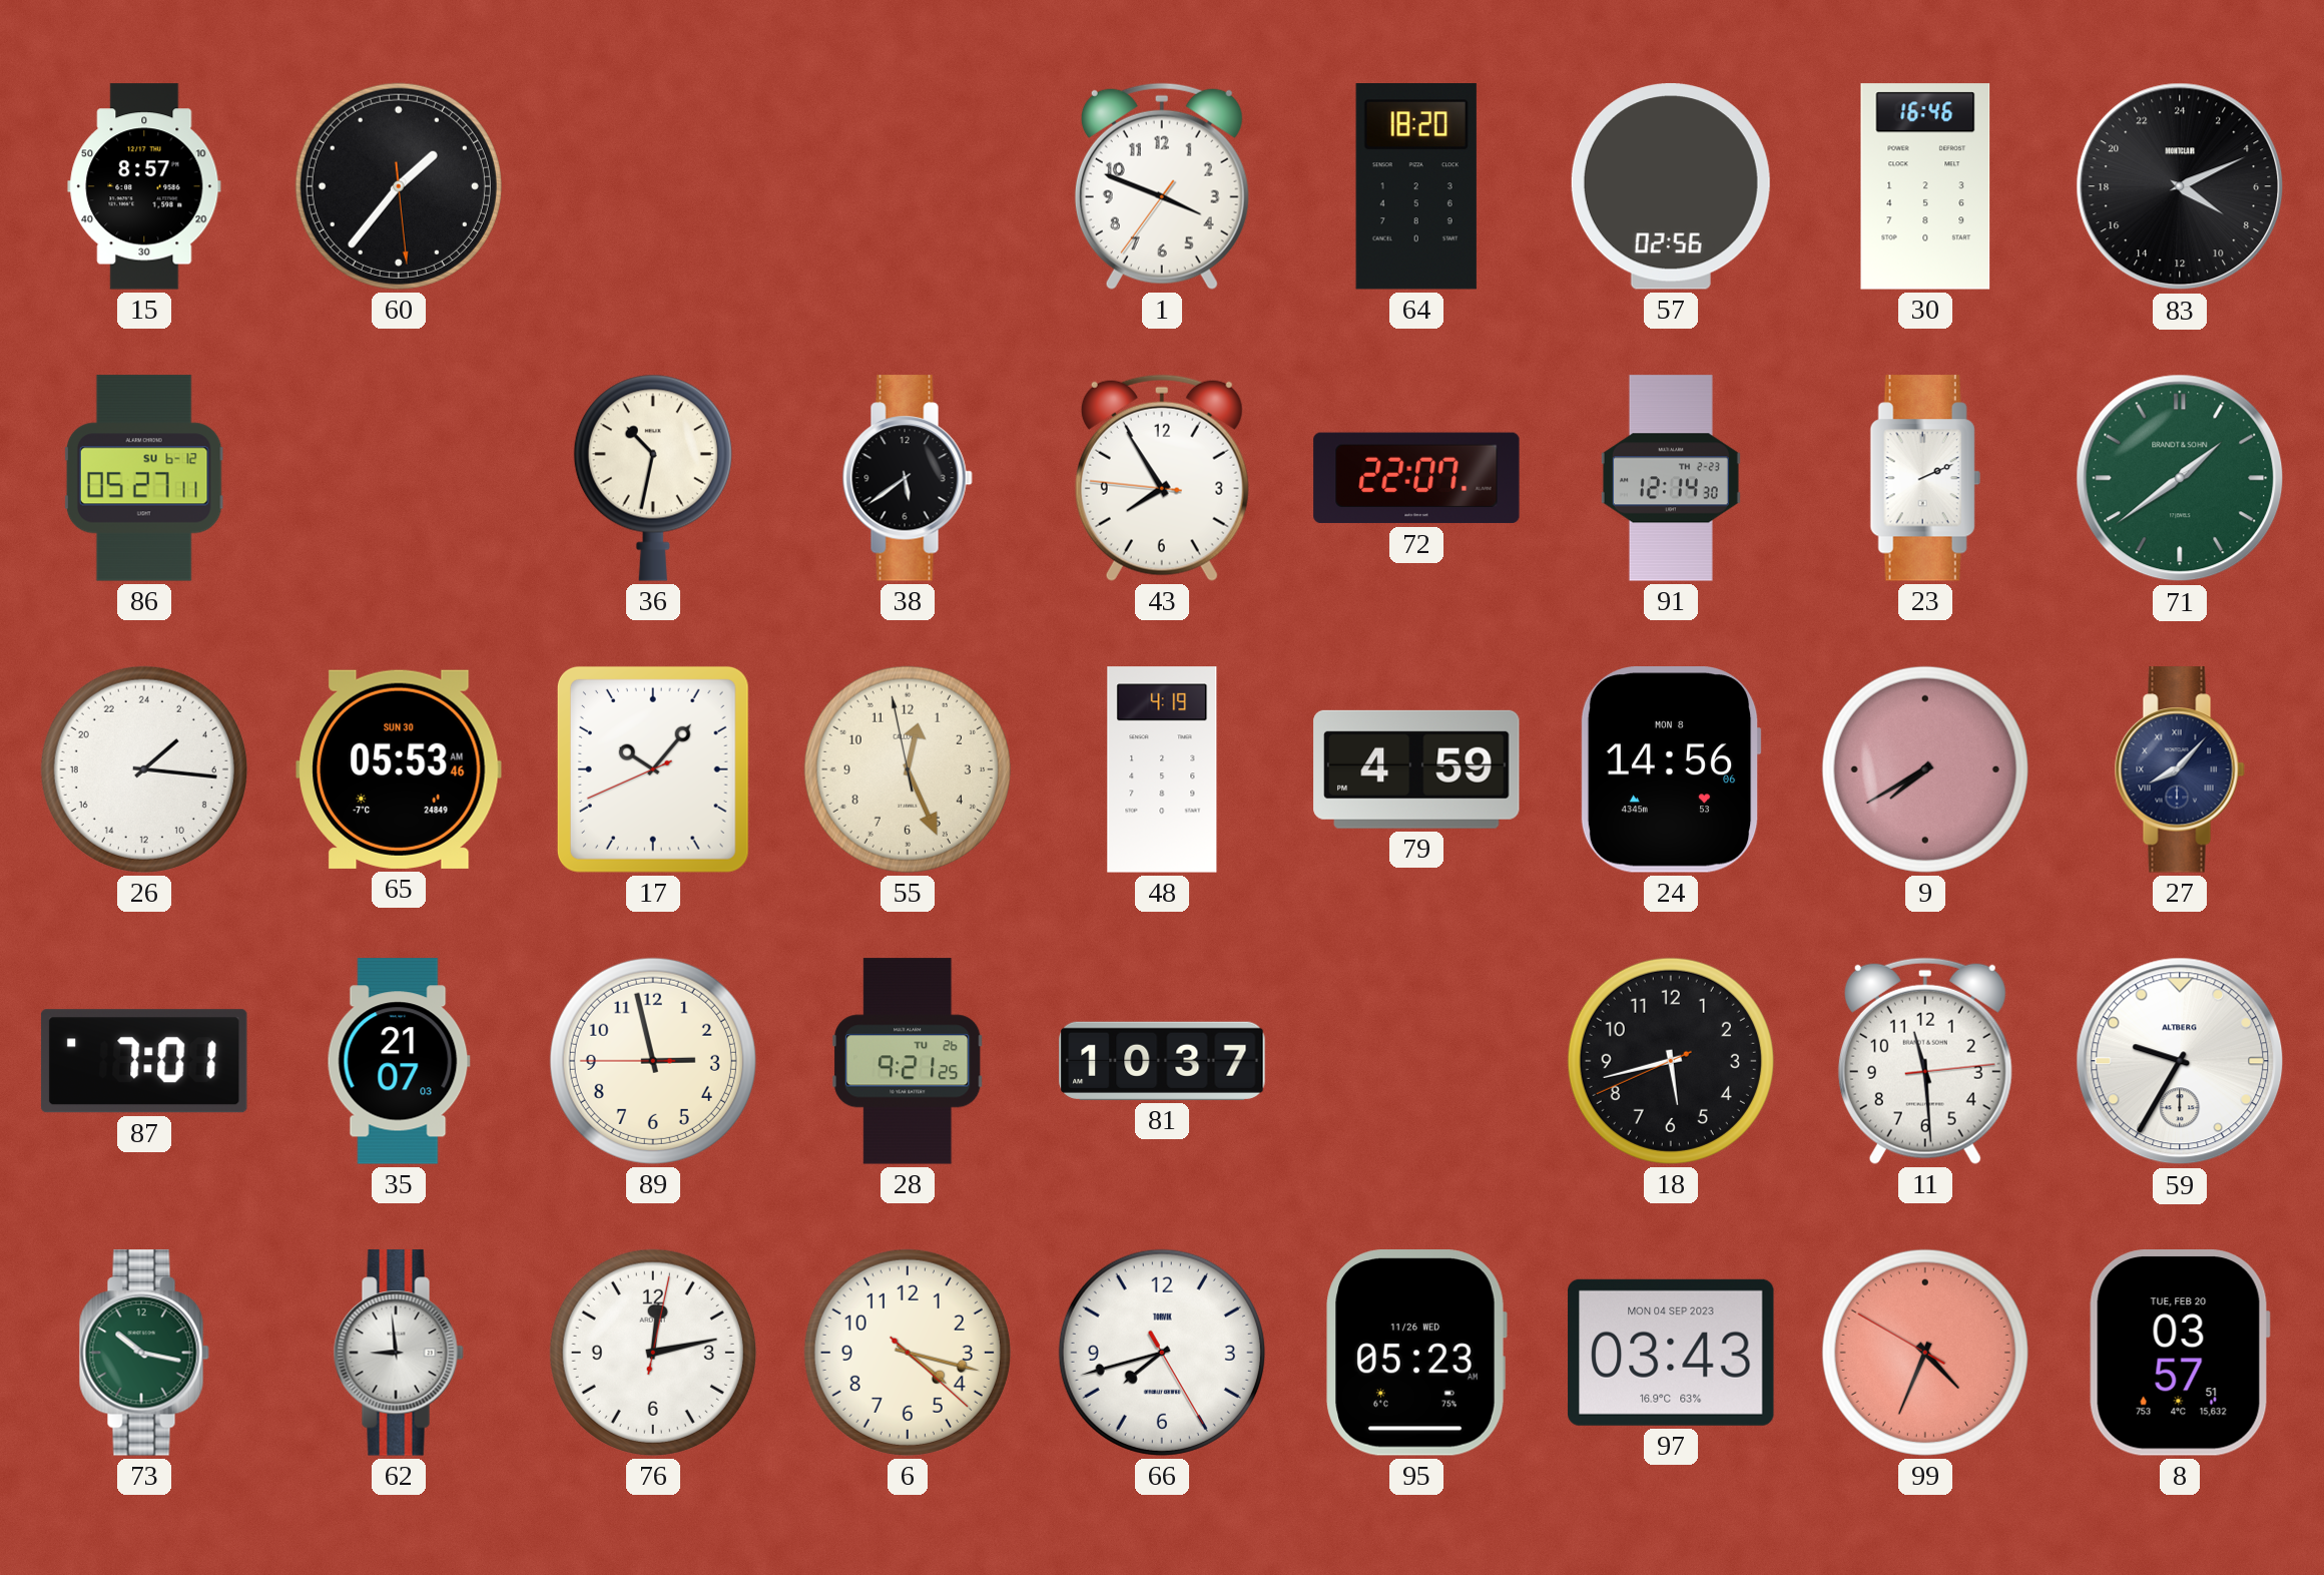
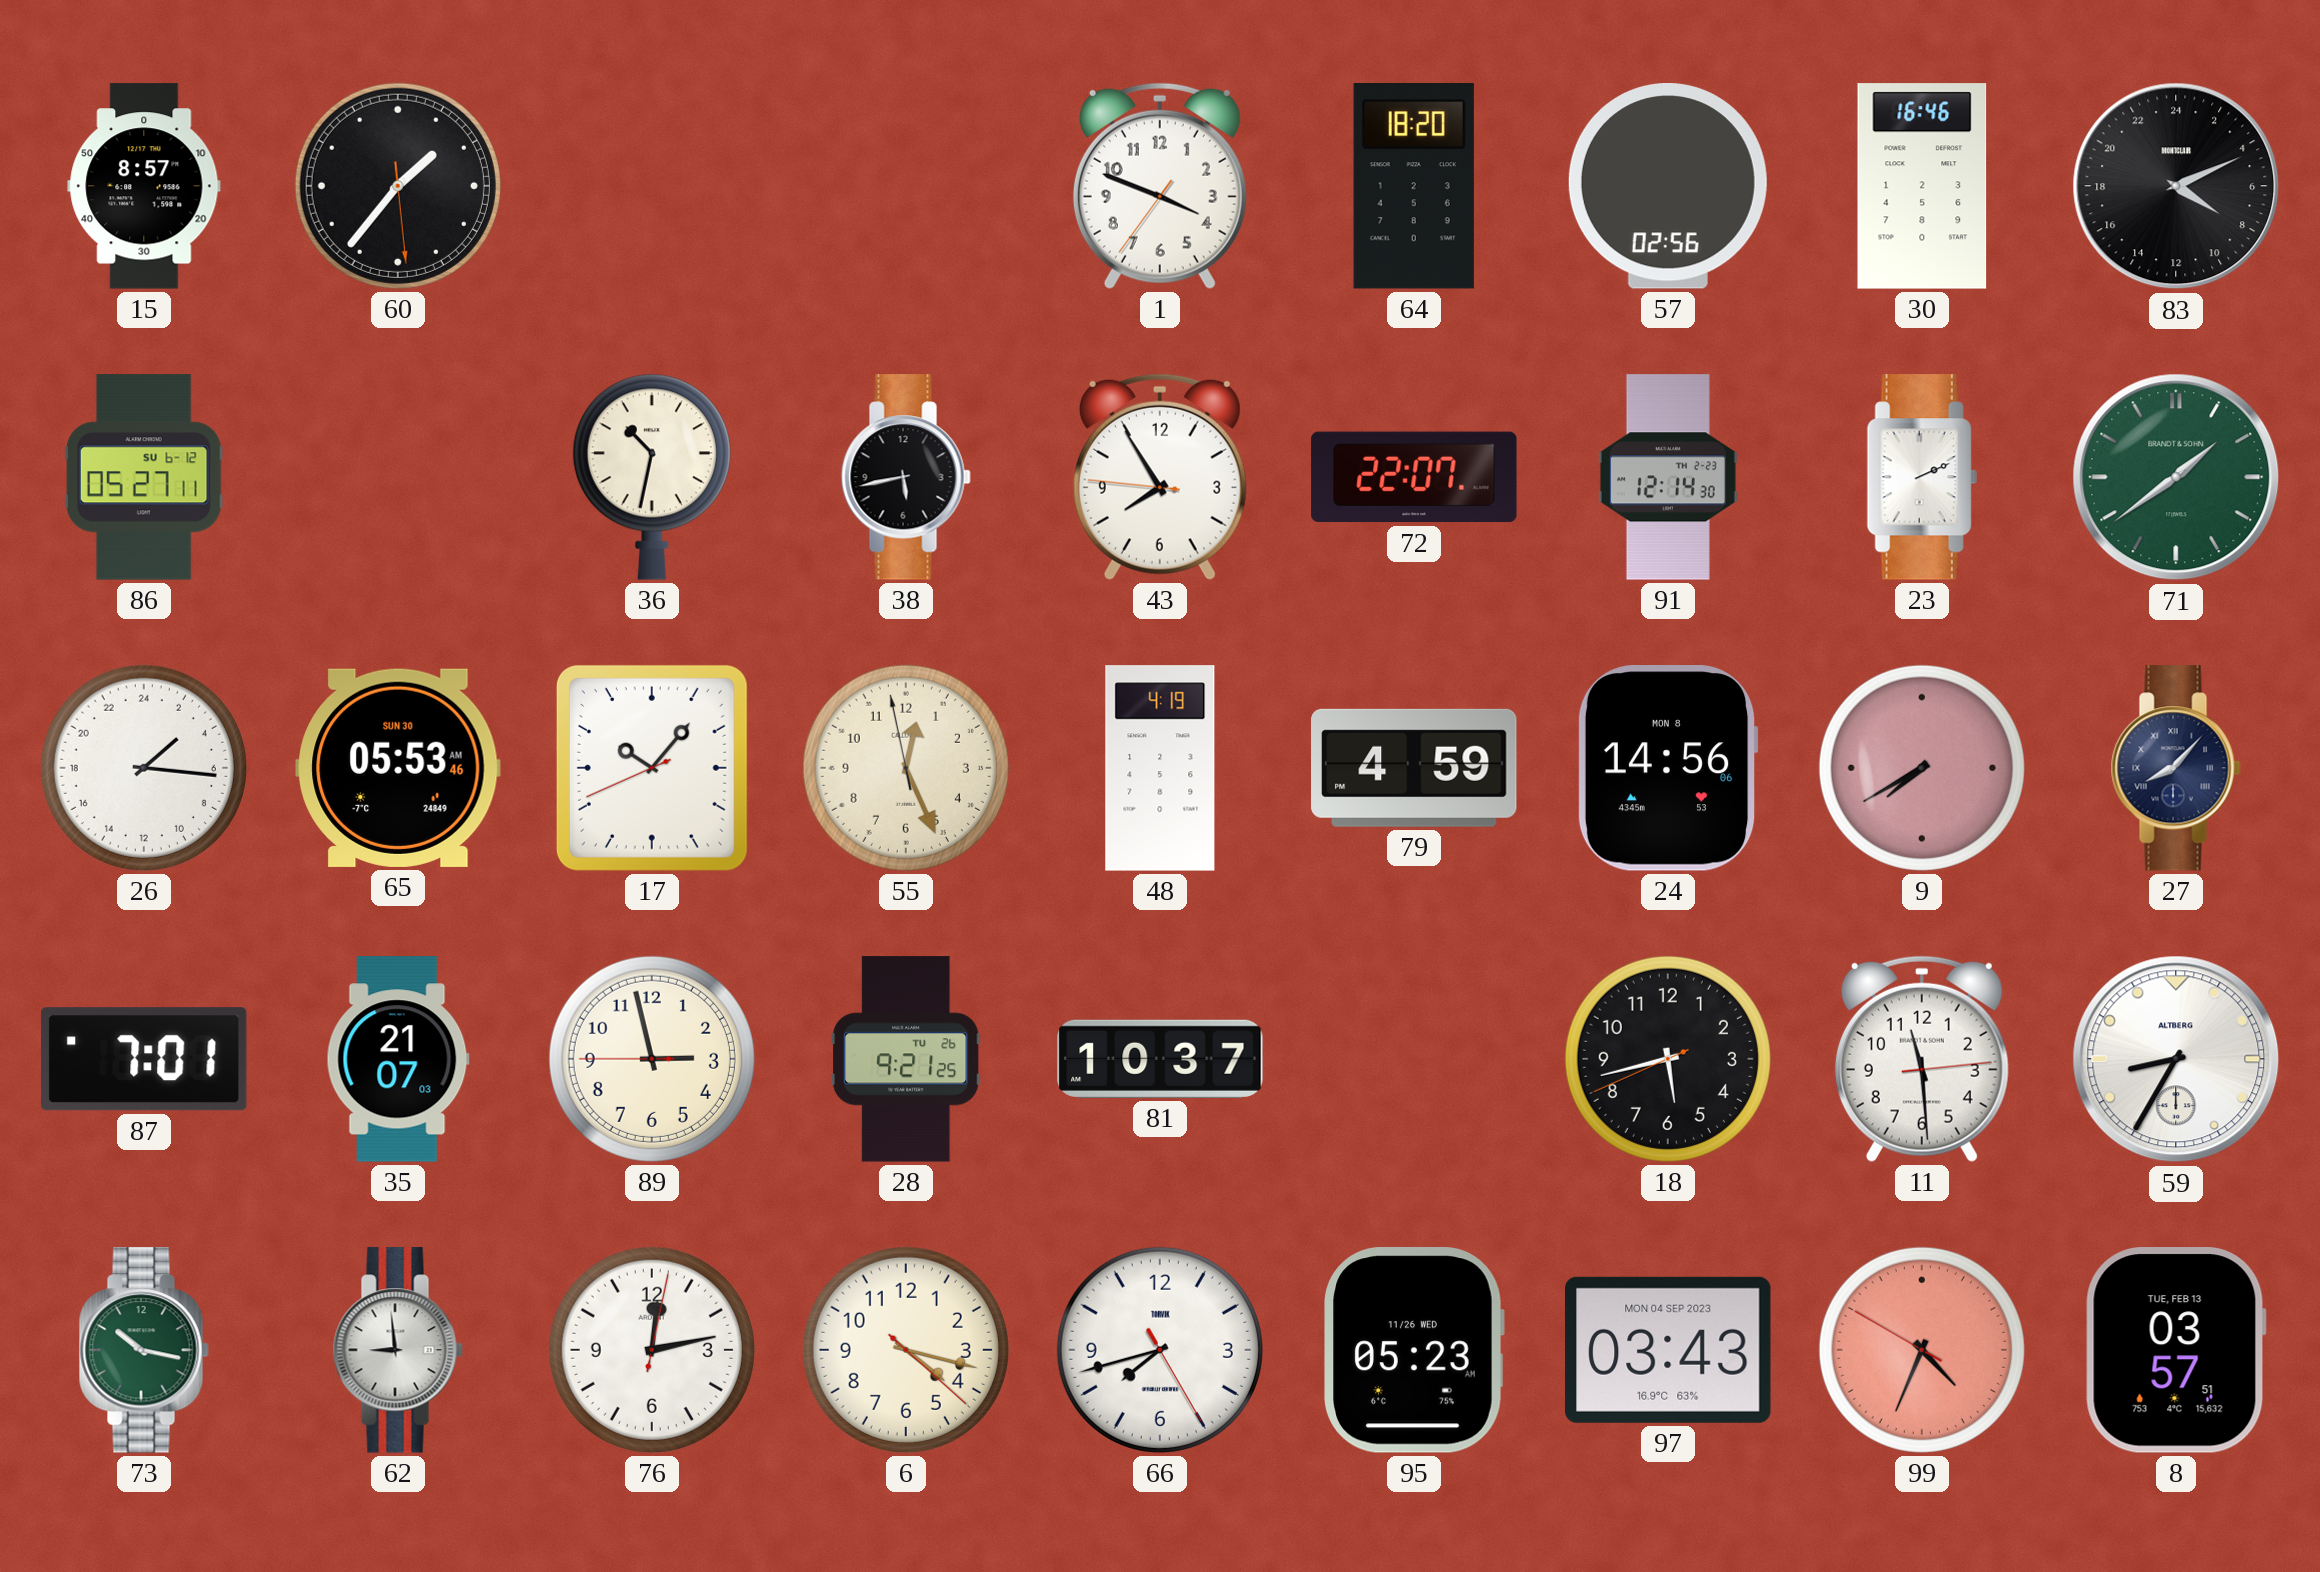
38: 5:39 -> 5:43 (906, 477)
59: 9:35 -> 8:35 (2176, 1059)
8 date: TUE, FEB 20 -> TUE, FEB 13 (2176, 1351)
